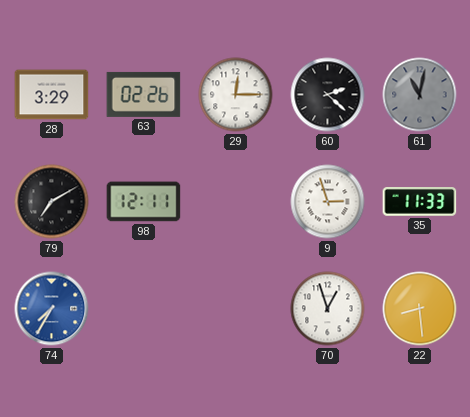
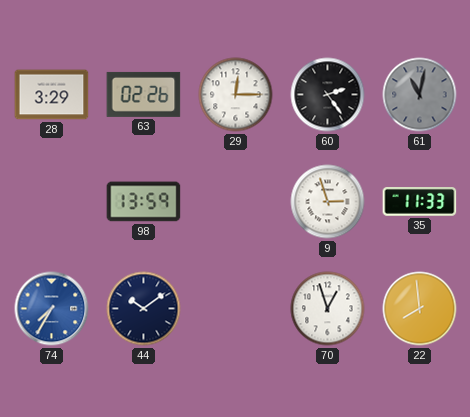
60: 2:22 -> 2:24 (328, 95)
79: 7:10 -> none (52, 202)
98: 12:11 -> 13:59 (144, 202)
44: none -> 10:09 (144, 309)
22: 8:29 -> 7:59 (420, 309)
